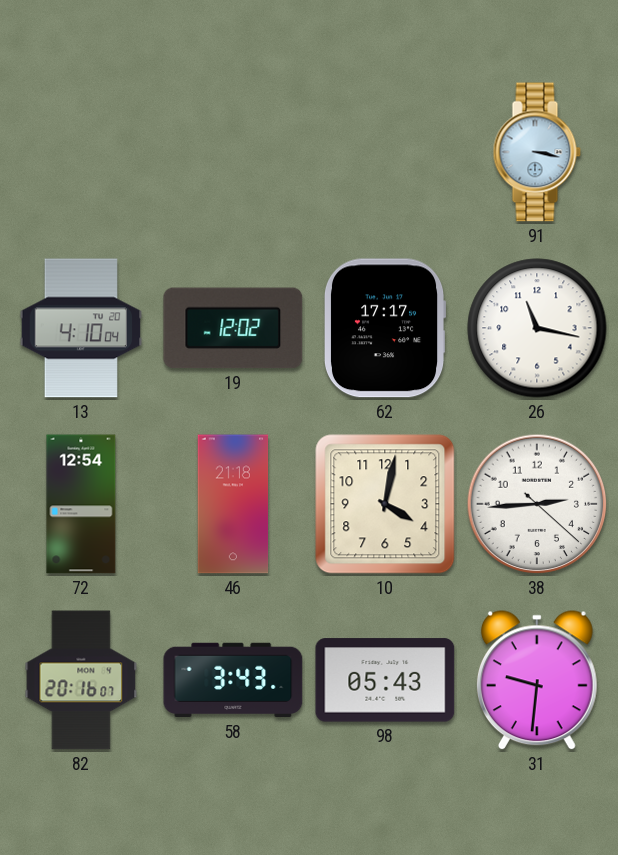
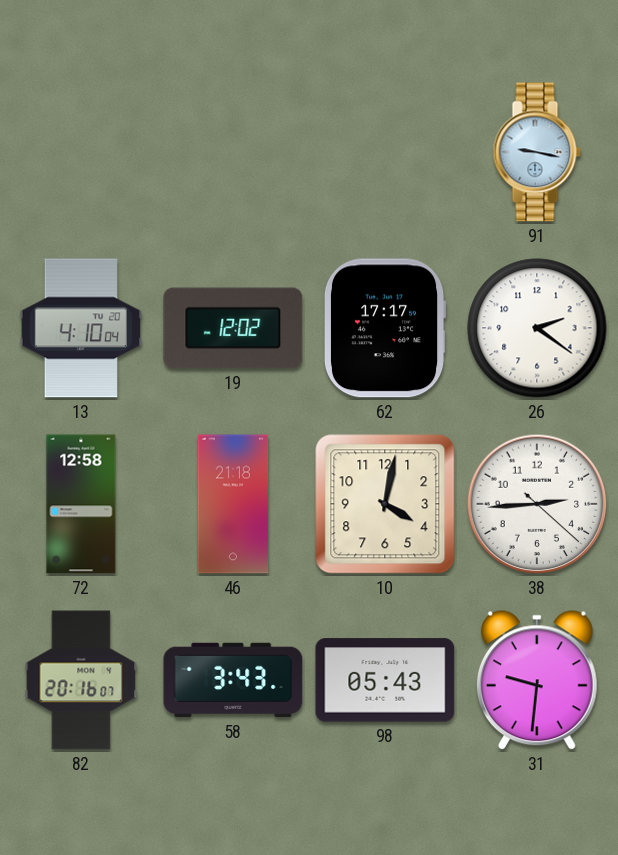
91: 3:17 -> 9:17 (537, 152)
26: 11:17 -> 2:21 (537, 328)
72: 12:54 -> 12:58 (81, 504)
